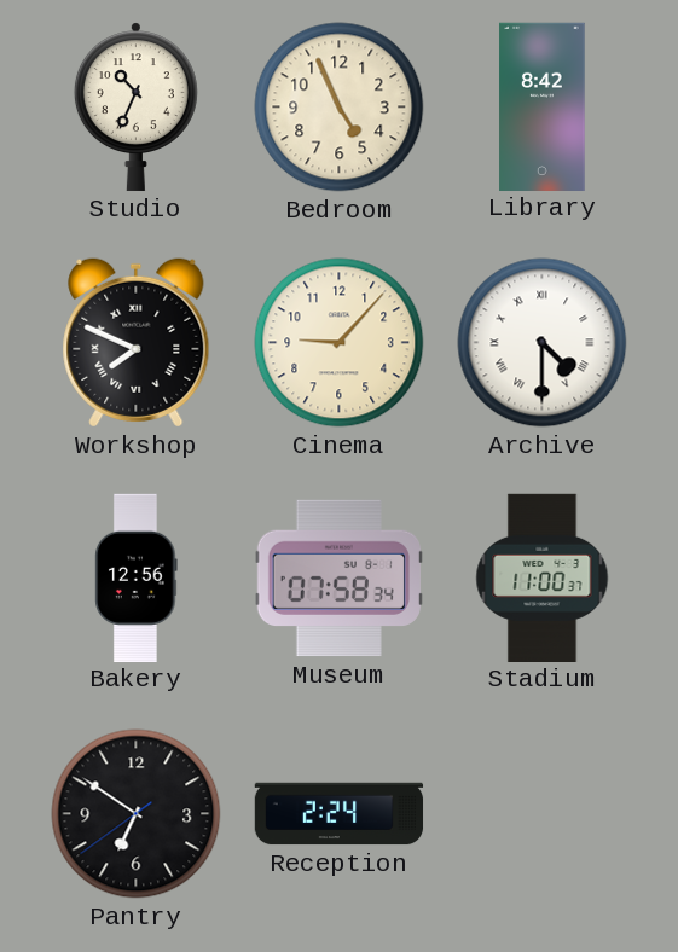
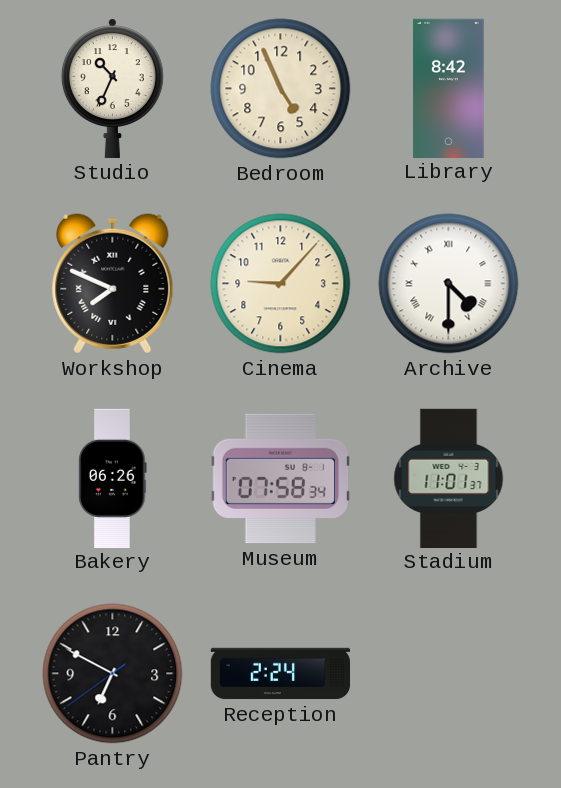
Bakery: 12:56 -> 06:26 (113, 478)
Stadium: 11:00 -> 11:01 (449, 478)
Pantry: 6:50 -> 6:49 (113, 674)
